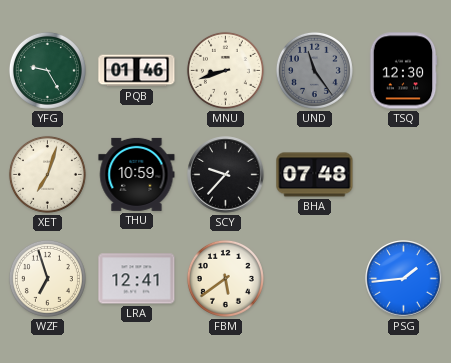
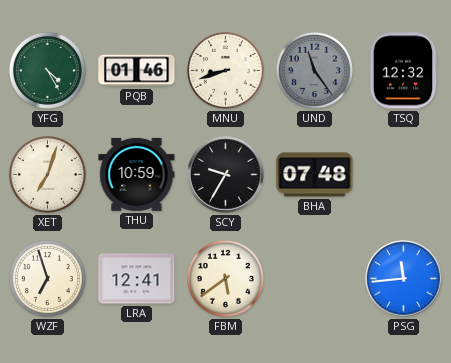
YFG: 9:25 -> 4:25 (47, 70)
TSQ: 12:30 -> 12:32 (403, 71)
SCY: 9:37 -> 9:35 (226, 175)
PSG: 1:44 -> 11:44 (404, 279)
